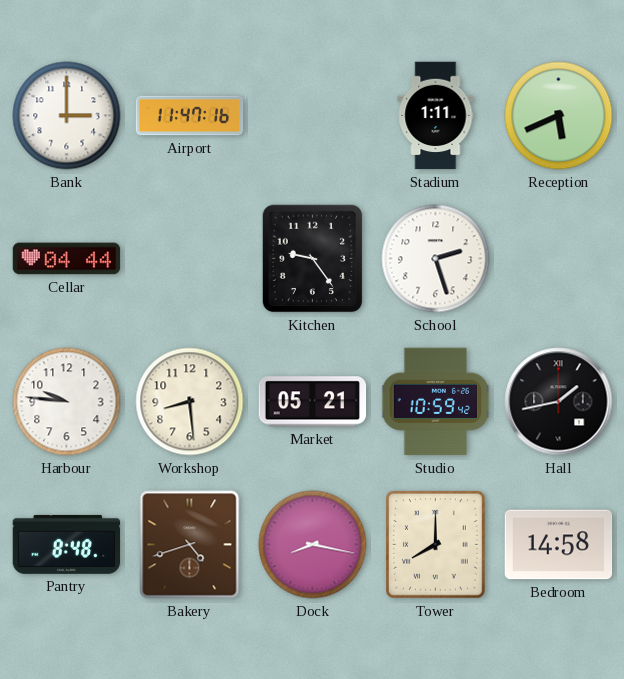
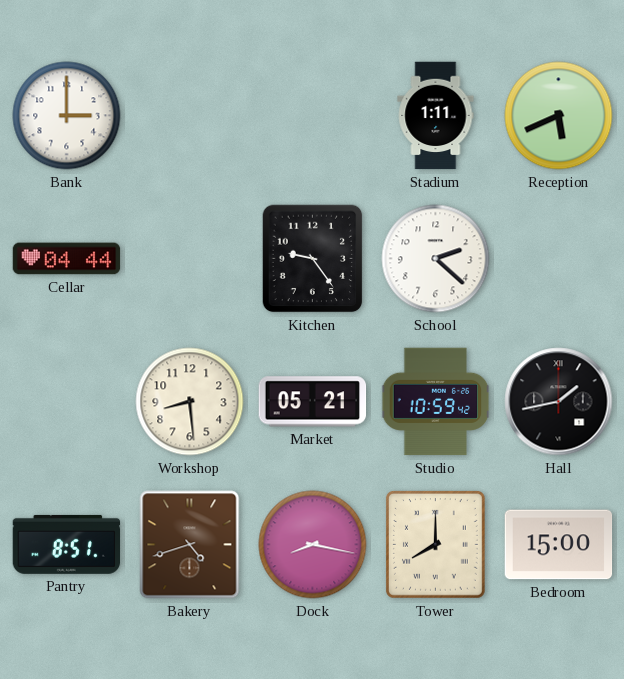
Airport: 11:47 -> none (190, 116)
School: 2:27 -> 2:22 (436, 259)
Harbour: 9:46 -> none (67, 402)
Pantry: 8:48 -> 8:51 (67, 544)
Bedroom: 14:58 -> 15:00 (559, 545)
